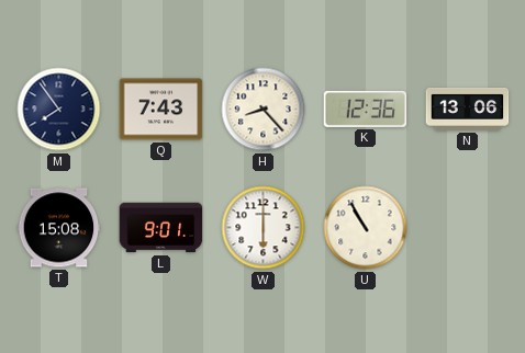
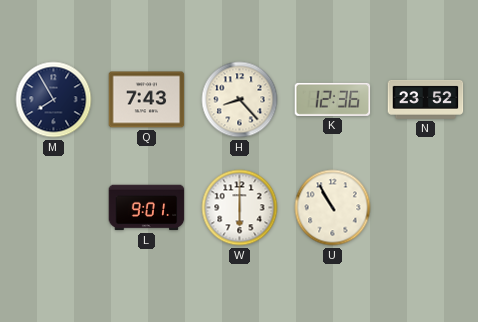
M: 7:54 -> 7:55 (54, 100)
N: 13:06 -> 23:52 (426, 99)
T: 15:08 -> none (59, 228)
